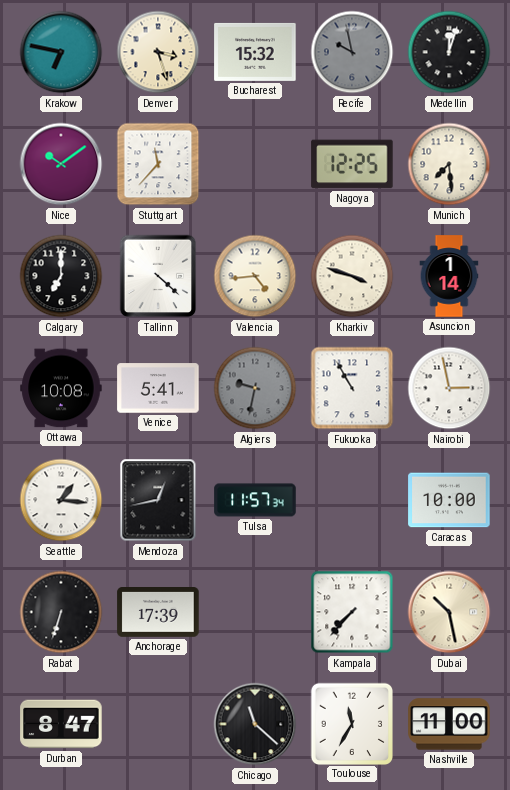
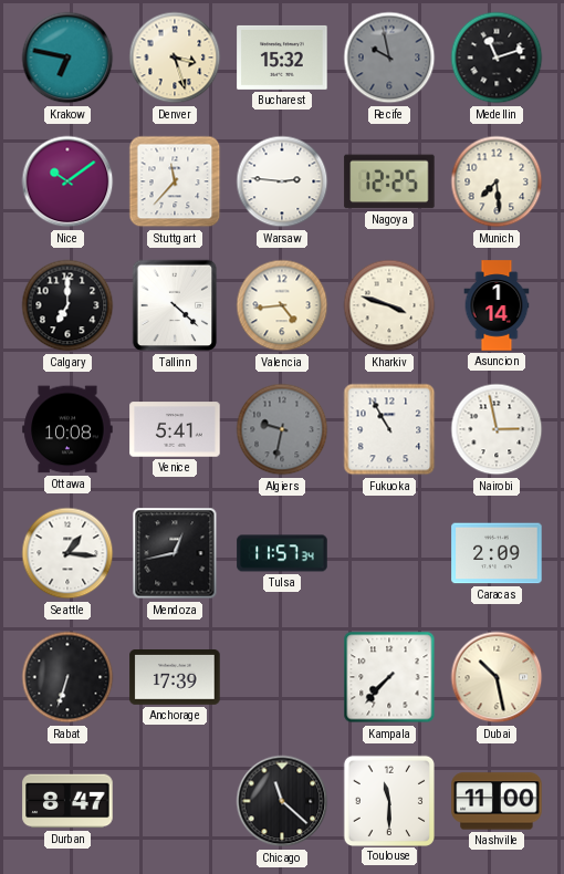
Medellin: 12:03 -> 11:12 (497, 58)
Warsaw: none -> 2:46 (282, 181)
Caracas: 10:00 -> 2:09 (497, 553)
Toulouse: 11:35 -> 11:30 (388, 800)
